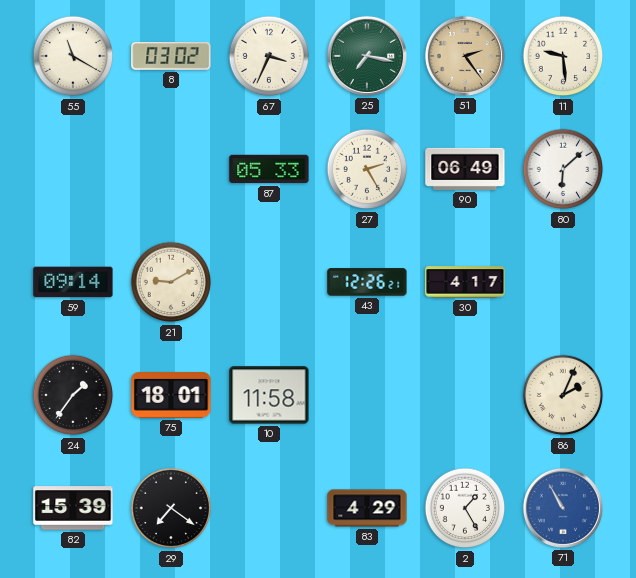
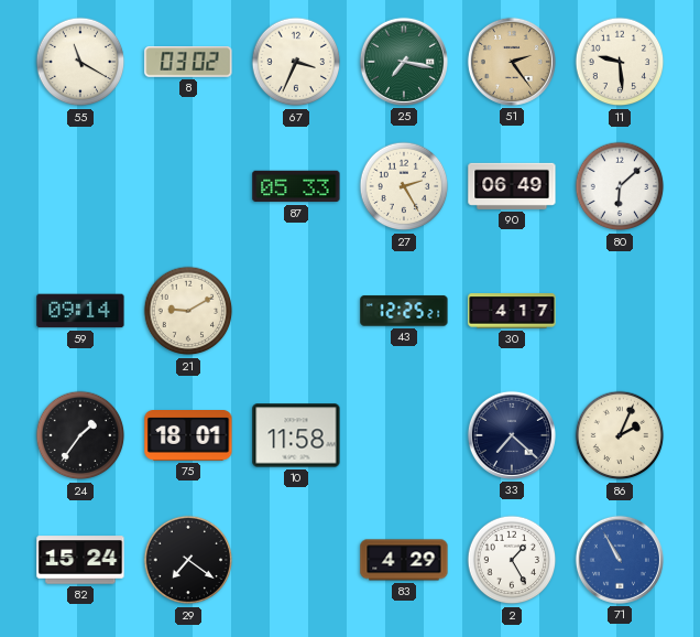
43: 12:26 -> 12:25 (404, 311)
33: none -> 7:22 (512, 435)
82: 15:39 -> 15:24 (80, 560)
